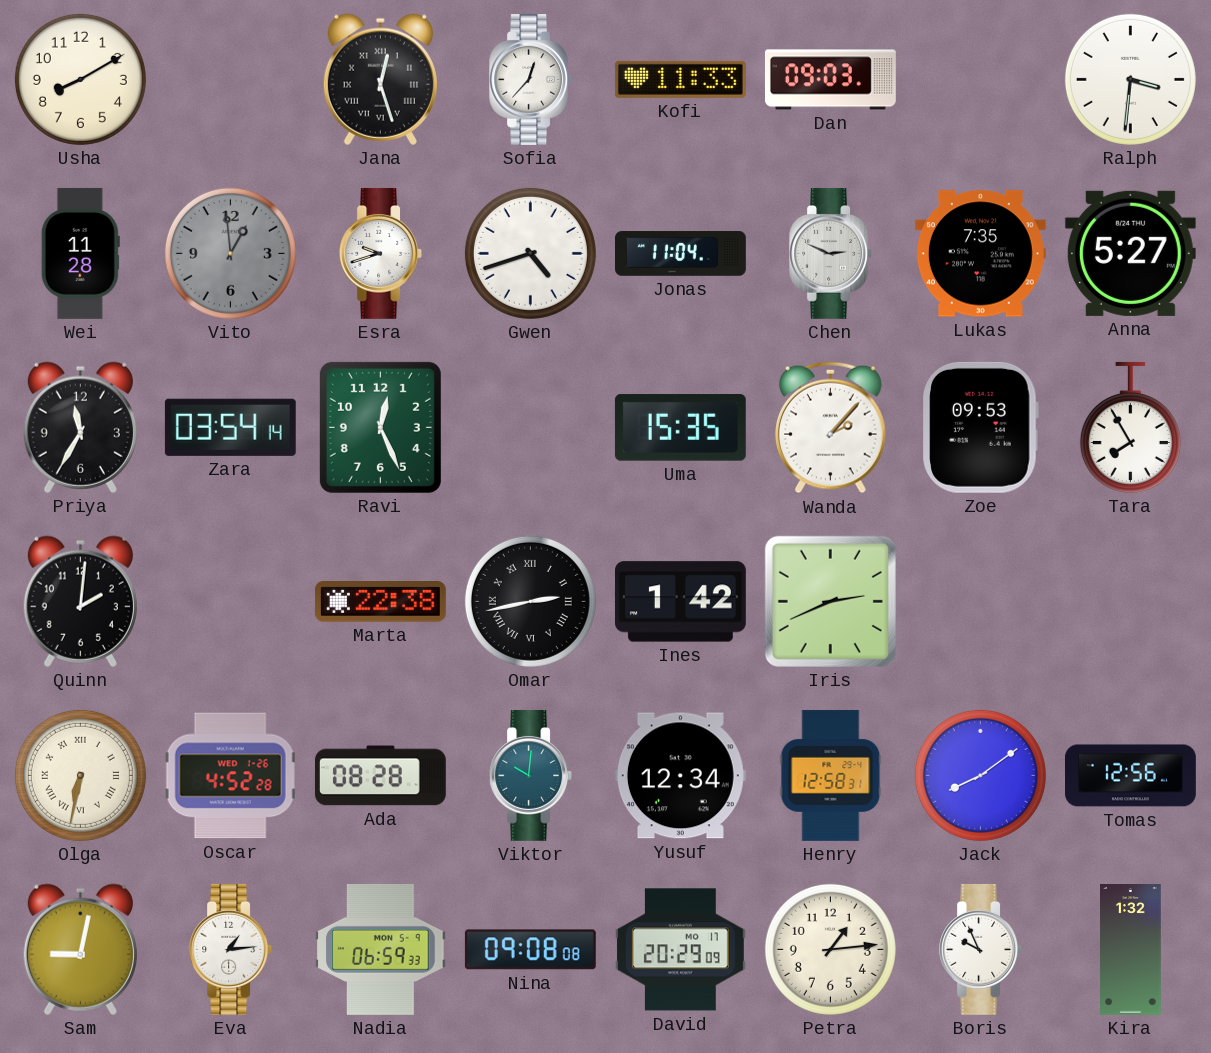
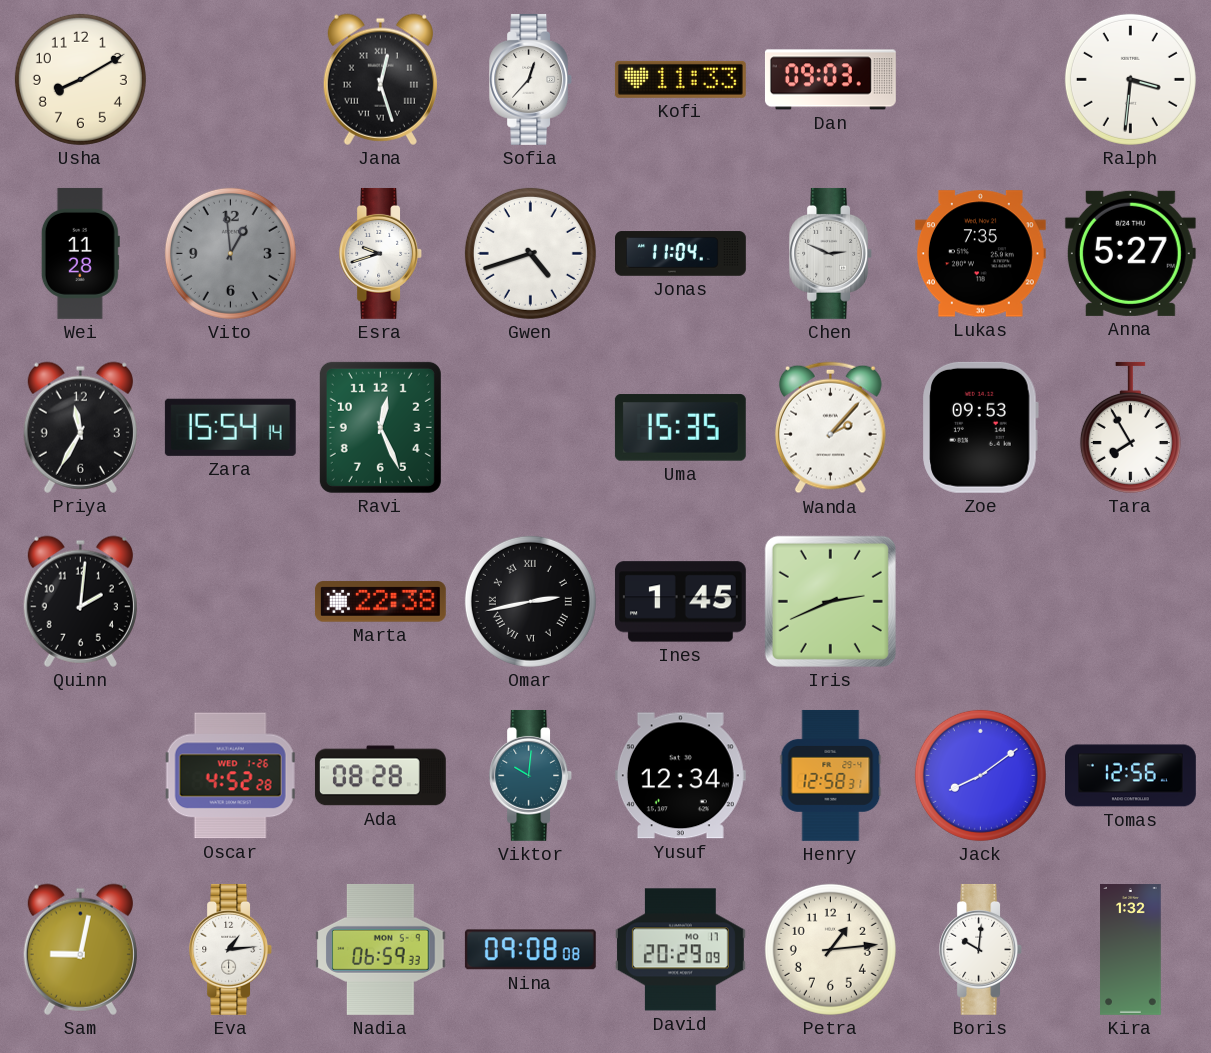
Zara: 03:54 -> 15:54 (230, 427)
Ines: 1:42 -> 1:45 (680, 602)
Olga: 6:32 -> none (80, 775)
Boris: 9:56 -> 10:01 (981, 949)
